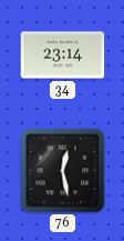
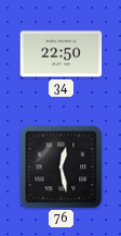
34: 23:14 -> 22:50 (62, 54)
